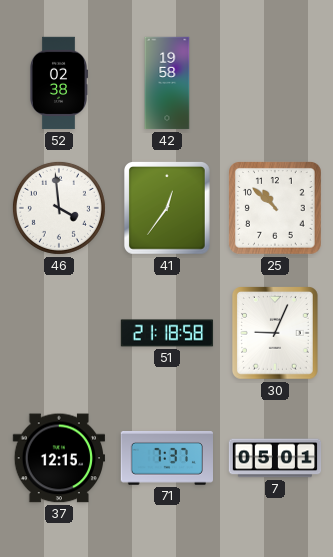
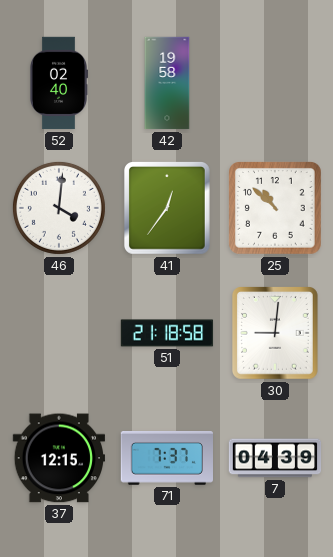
52: 02:38 -> 02:40 (58, 83)
46: 3:59 -> 4:01 (59, 208)
30: 9:04 -> 9:01 (276, 334)
7: 05:01 -> 04:39 (275, 458)
